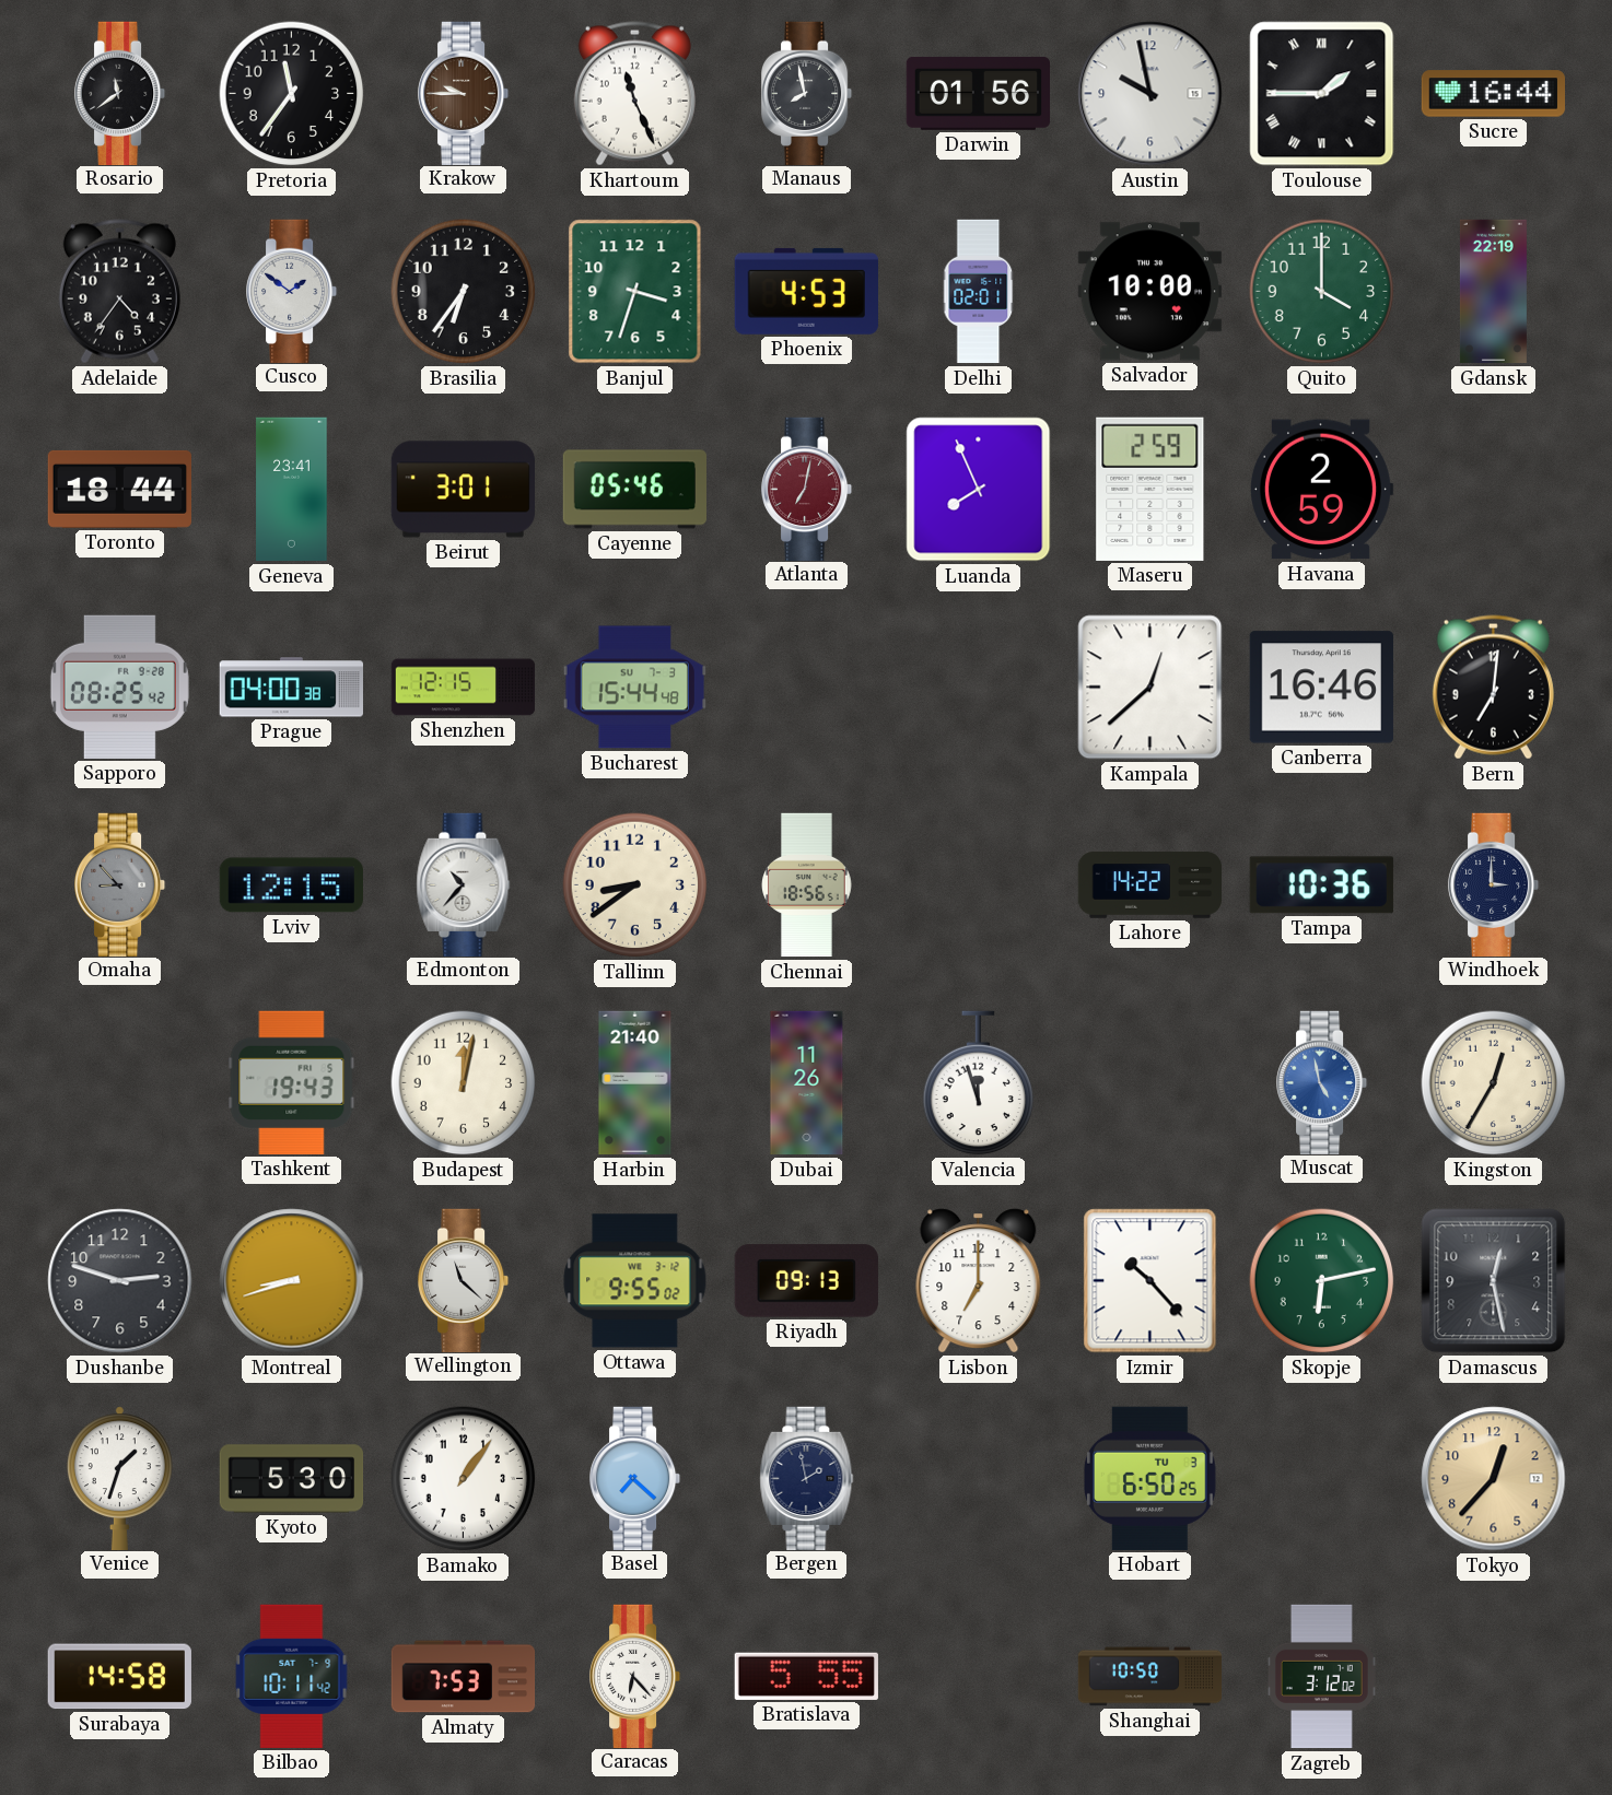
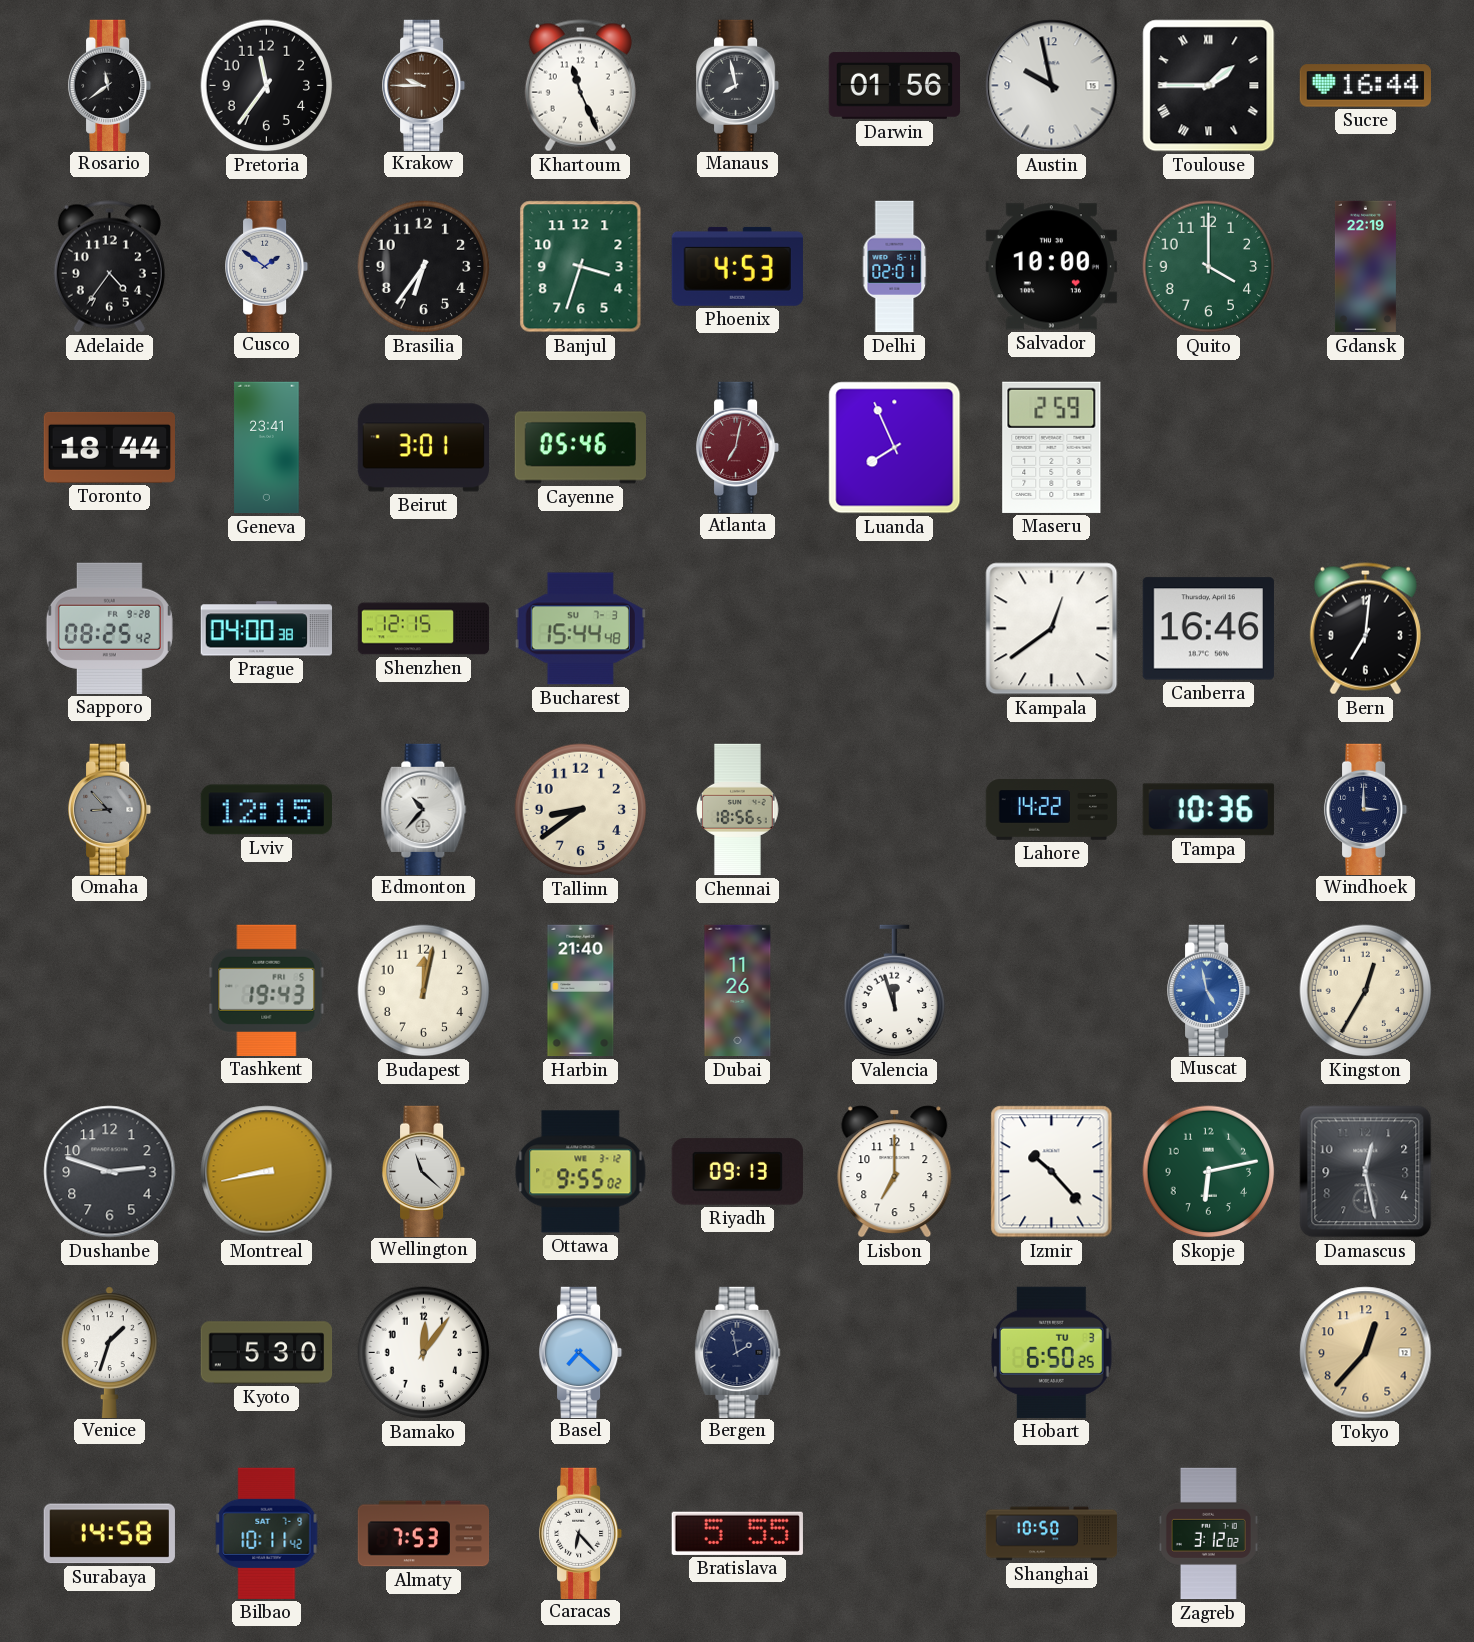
Havana: 2:59 -> none (1321, 490)
Kampala: 12:38 -> 12:39 (1052, 629)
Montreal: 8:42 -> 8:43 (267, 1172)
Bamako: 1:06 -> 12:06 (424, 1353)
